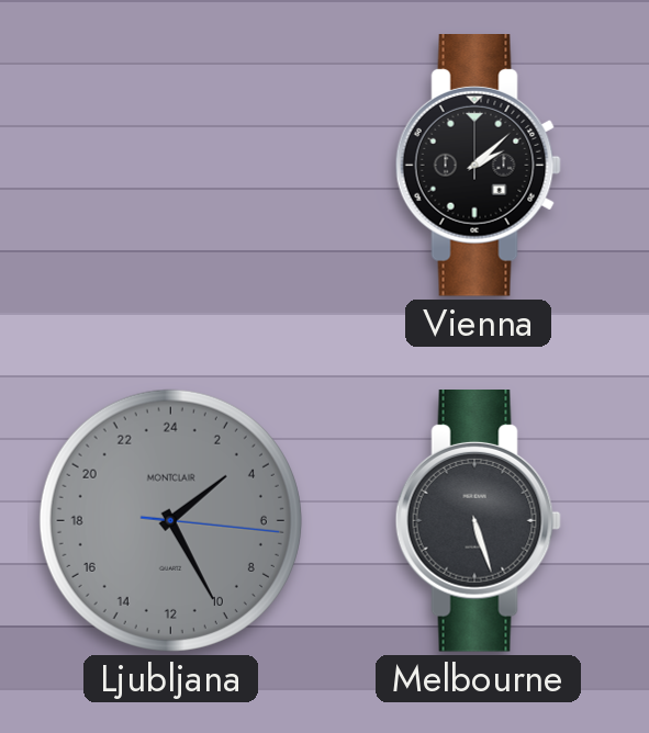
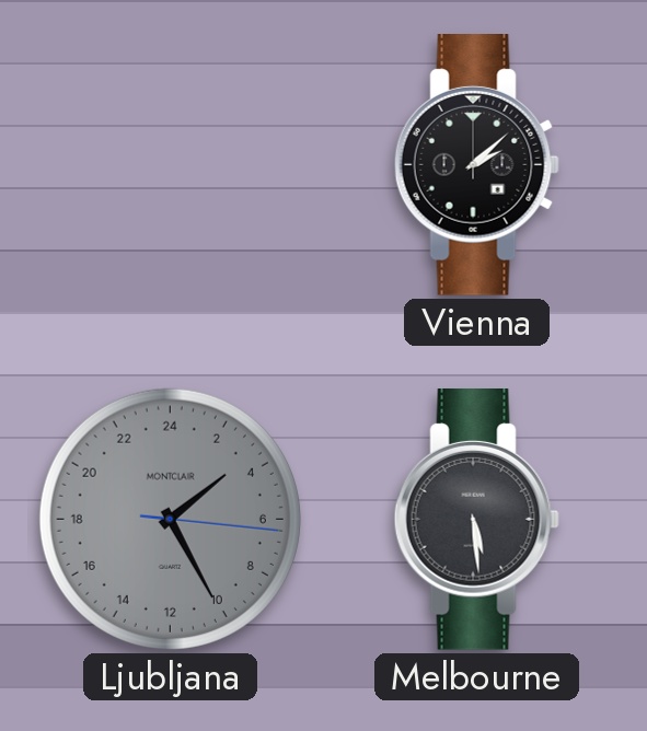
Melbourne: 5:27 -> 5:29 (476, 520)
